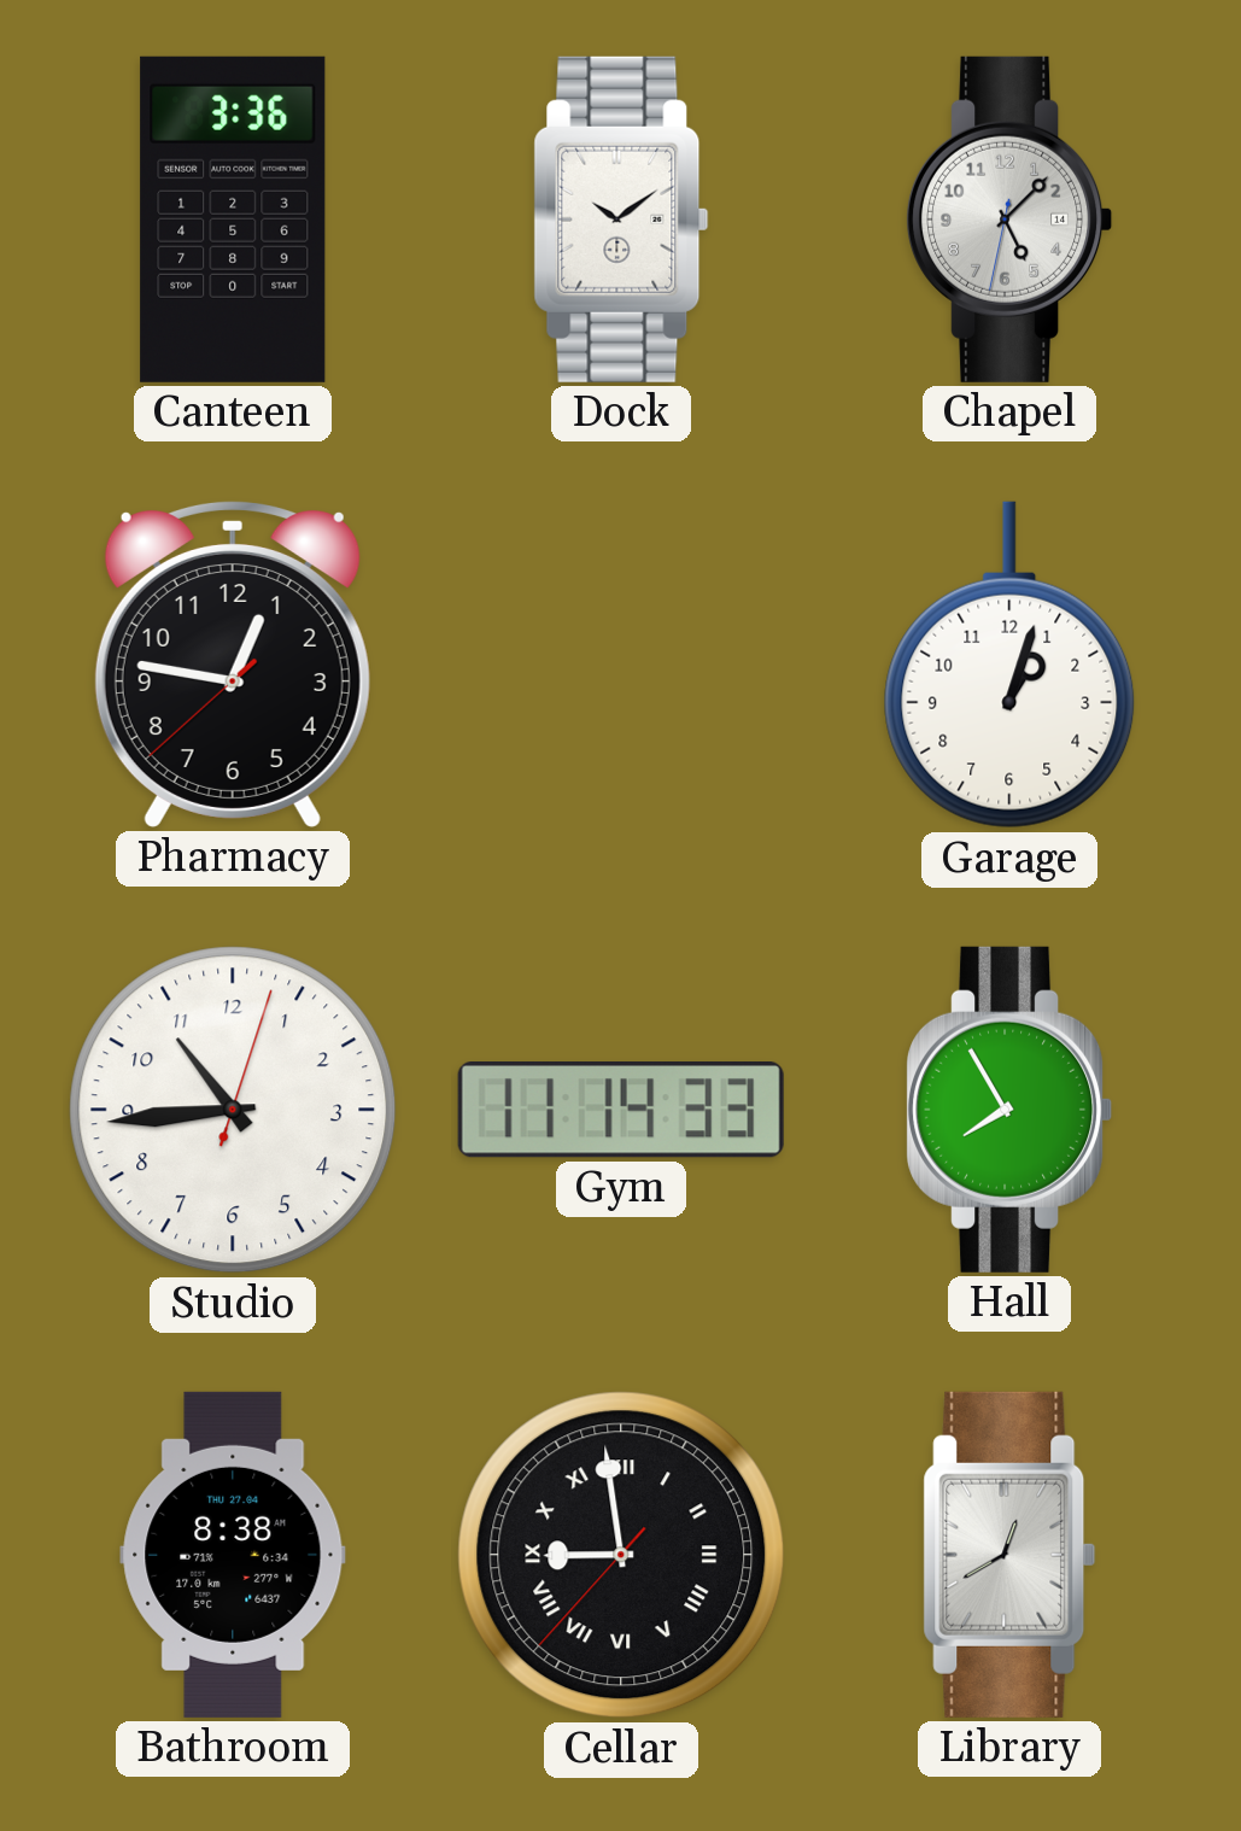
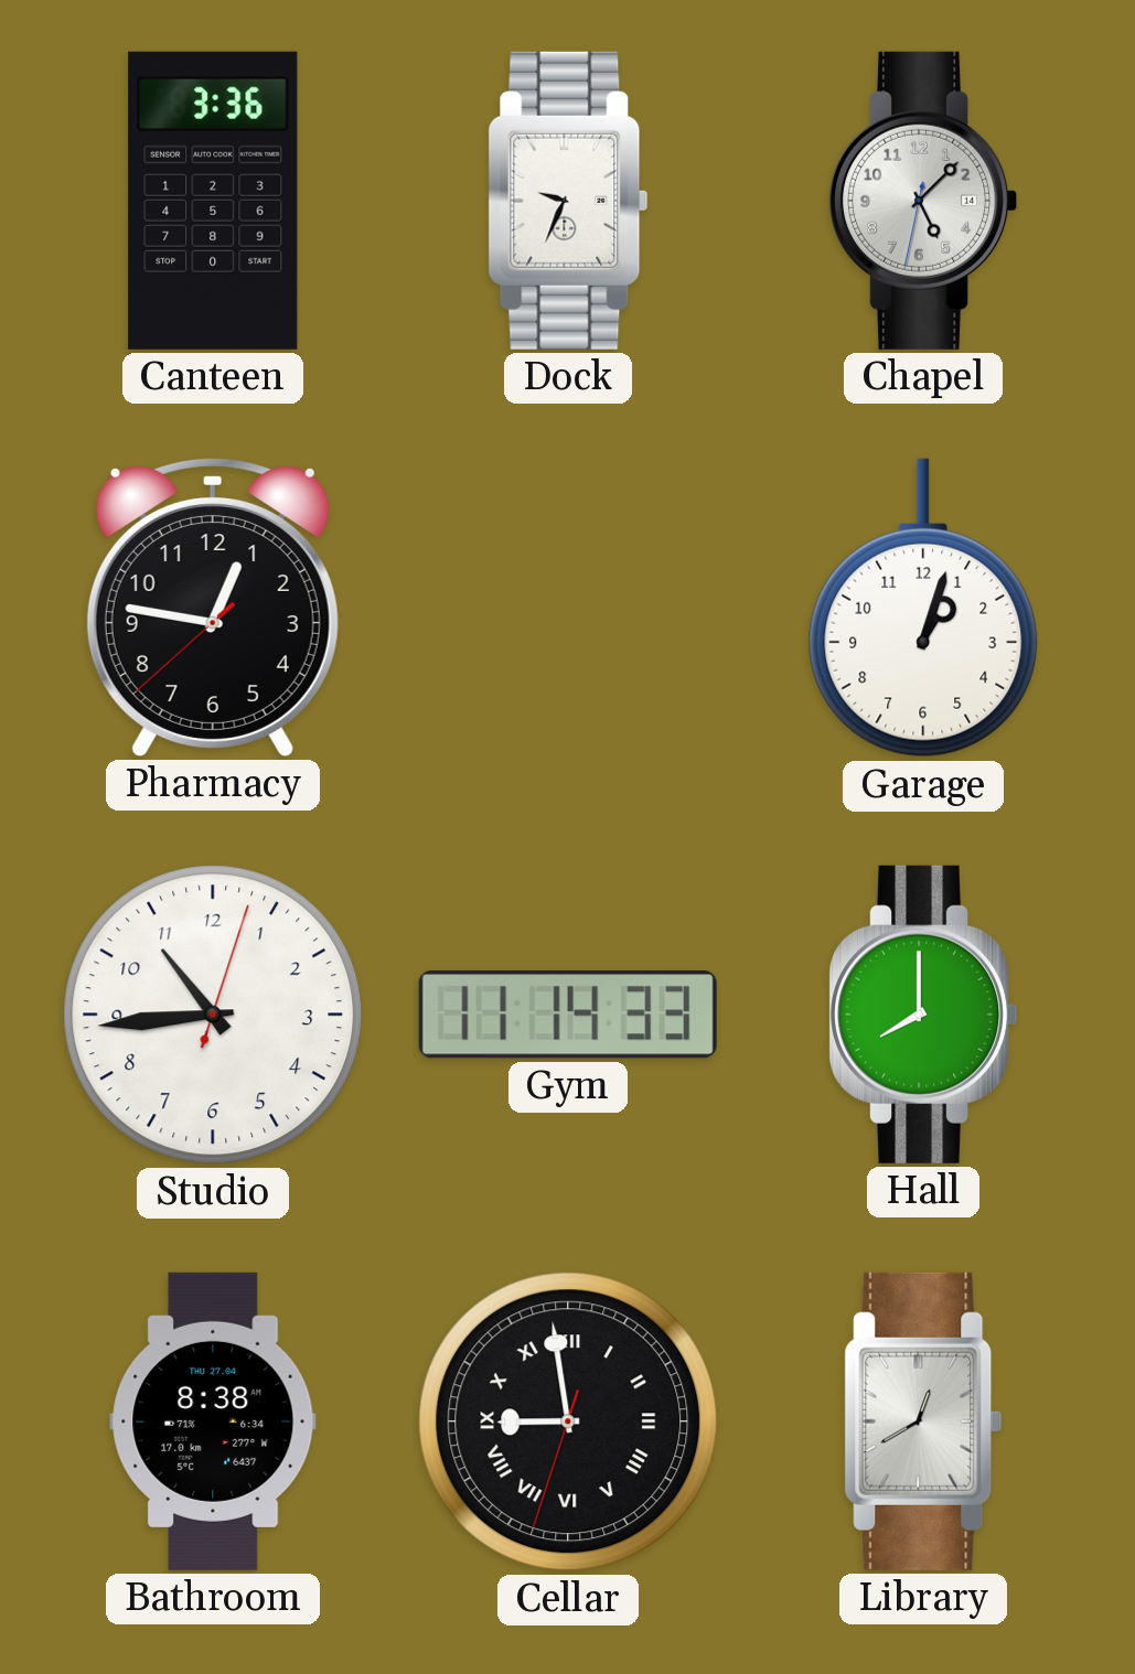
Dock: 10:09 -> 9:34 (568, 201)
Hall: 7:55 -> 8:00 (923, 1015)
Cellar: 8:58:37 -> 8:58:33 (568, 1421)
